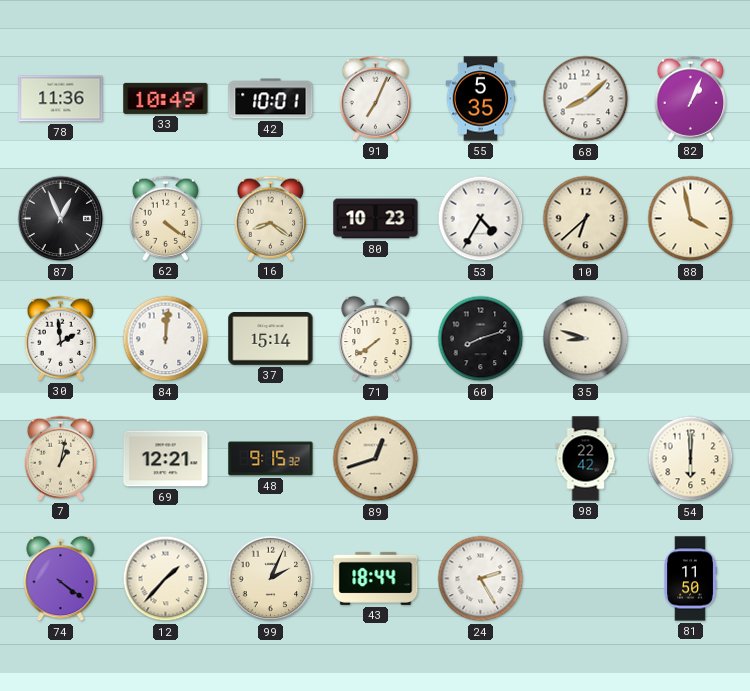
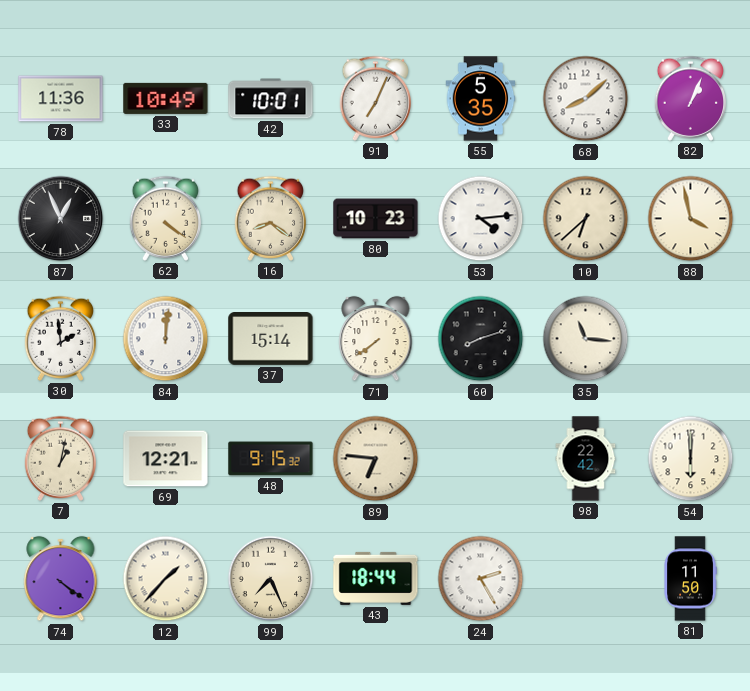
53: 4:35 -> 4:14 (481, 219)
35: 8:48 -> 11:16 (586, 339)
89: 12:42 -> 6:46 (376, 459)
99: 2:04 -> 7:26 (271, 579)
